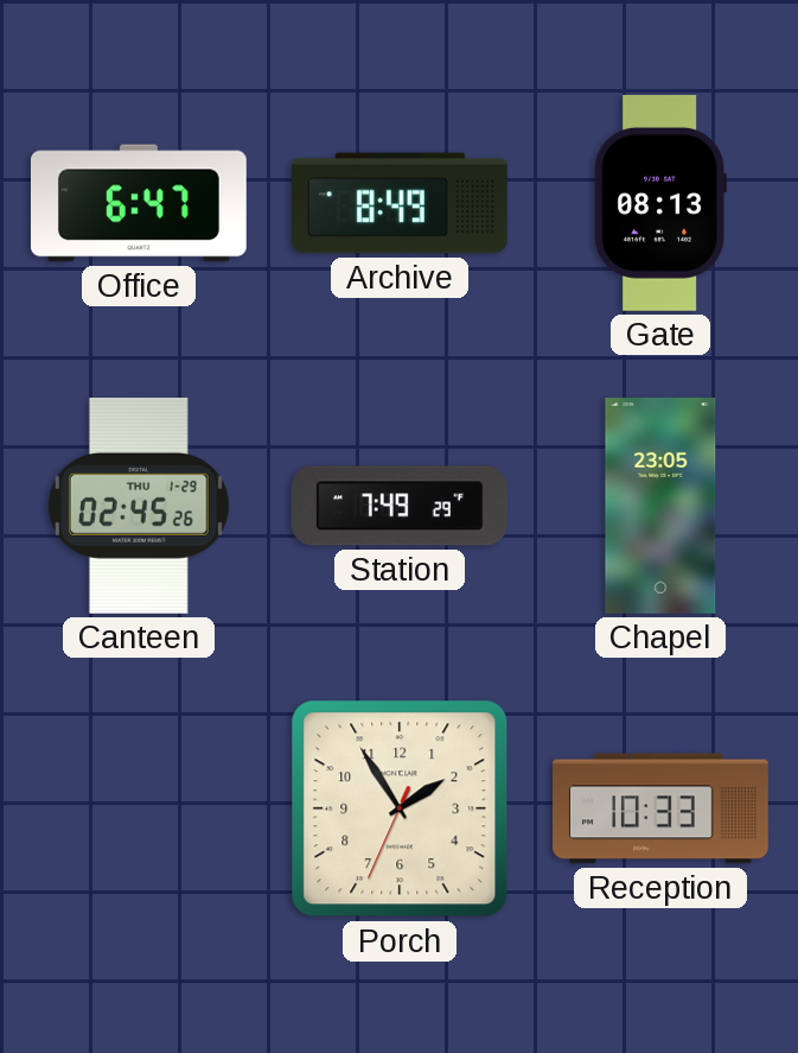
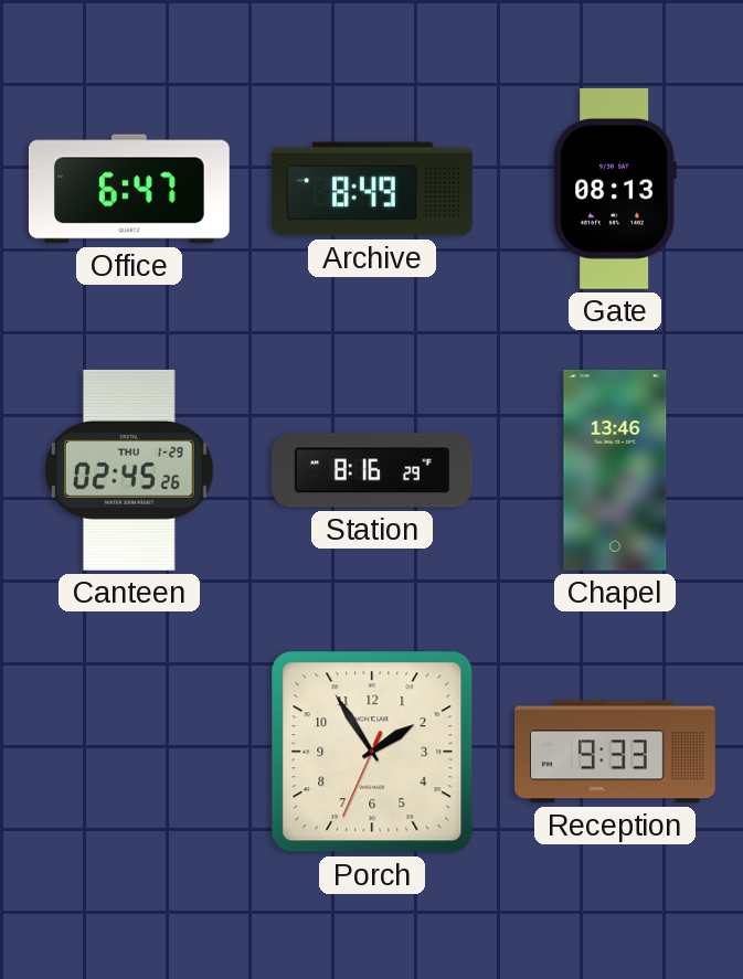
Station: 7:49 -> 8:16 (372, 470)
Chapel: 23:05 -> 13:46 (615, 470)
Reception: 10:33 -> 9:33 (616, 752)
